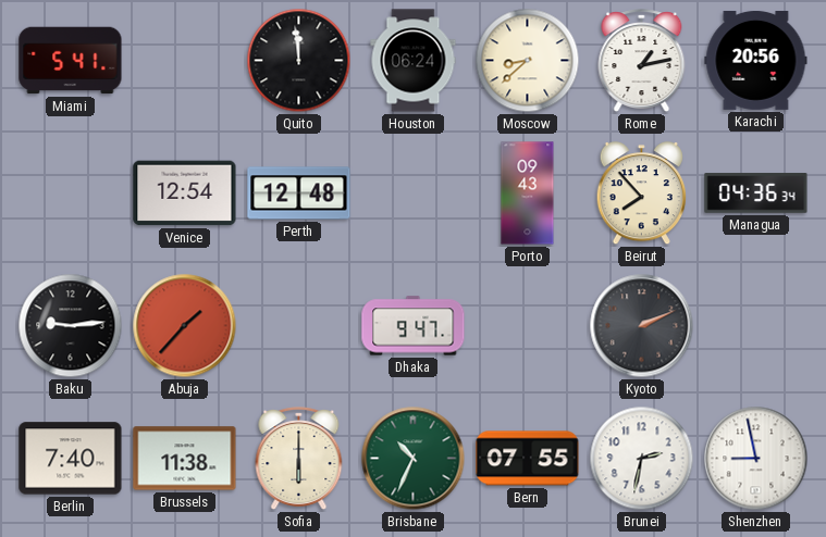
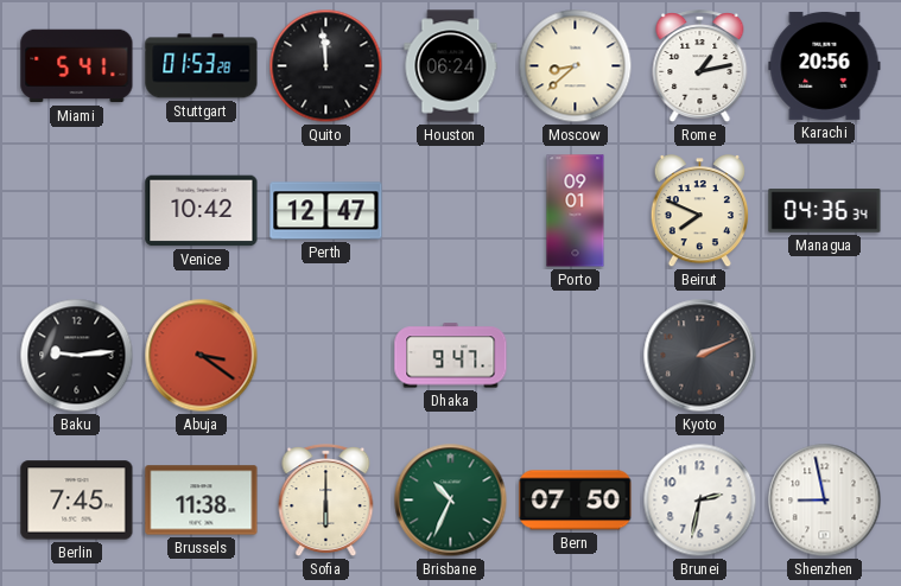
Stuttgart: none -> 01:53 (202, 66)
Venice: 12:54 -> 10:42 (202, 211)
Perth: 12:48 -> 12:47 (326, 211)
Porto: 09:43 -> 09:01 (576, 211)
Beirut: 7:53 -> 7:49 (699, 212)
Abuja: 1:37 -> 3:21 (202, 356)
Berlin: 7:40 -> 7:45 (77, 501)
Bern: 07:55 -> 07:50 (576, 501)
